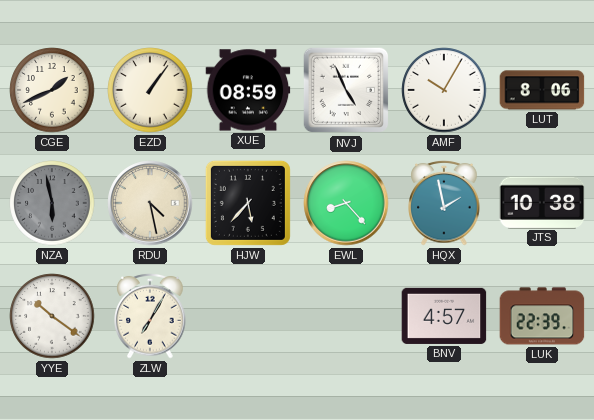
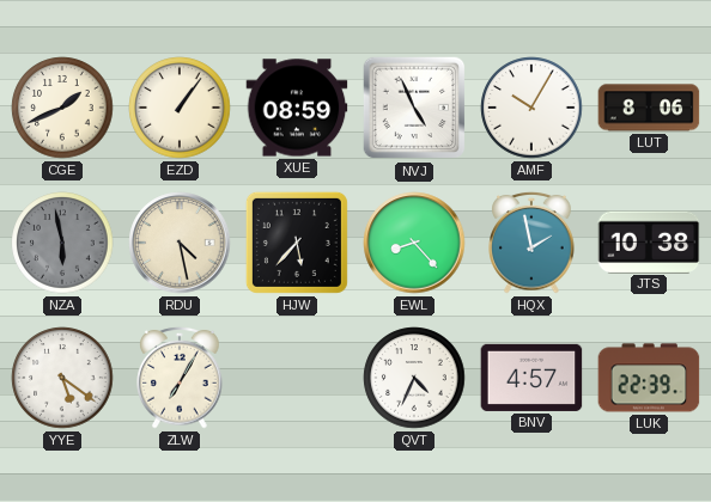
YYE: 10:21 -> 5:21 (62, 378)
QVT: none -> 4:34 (414, 378)
